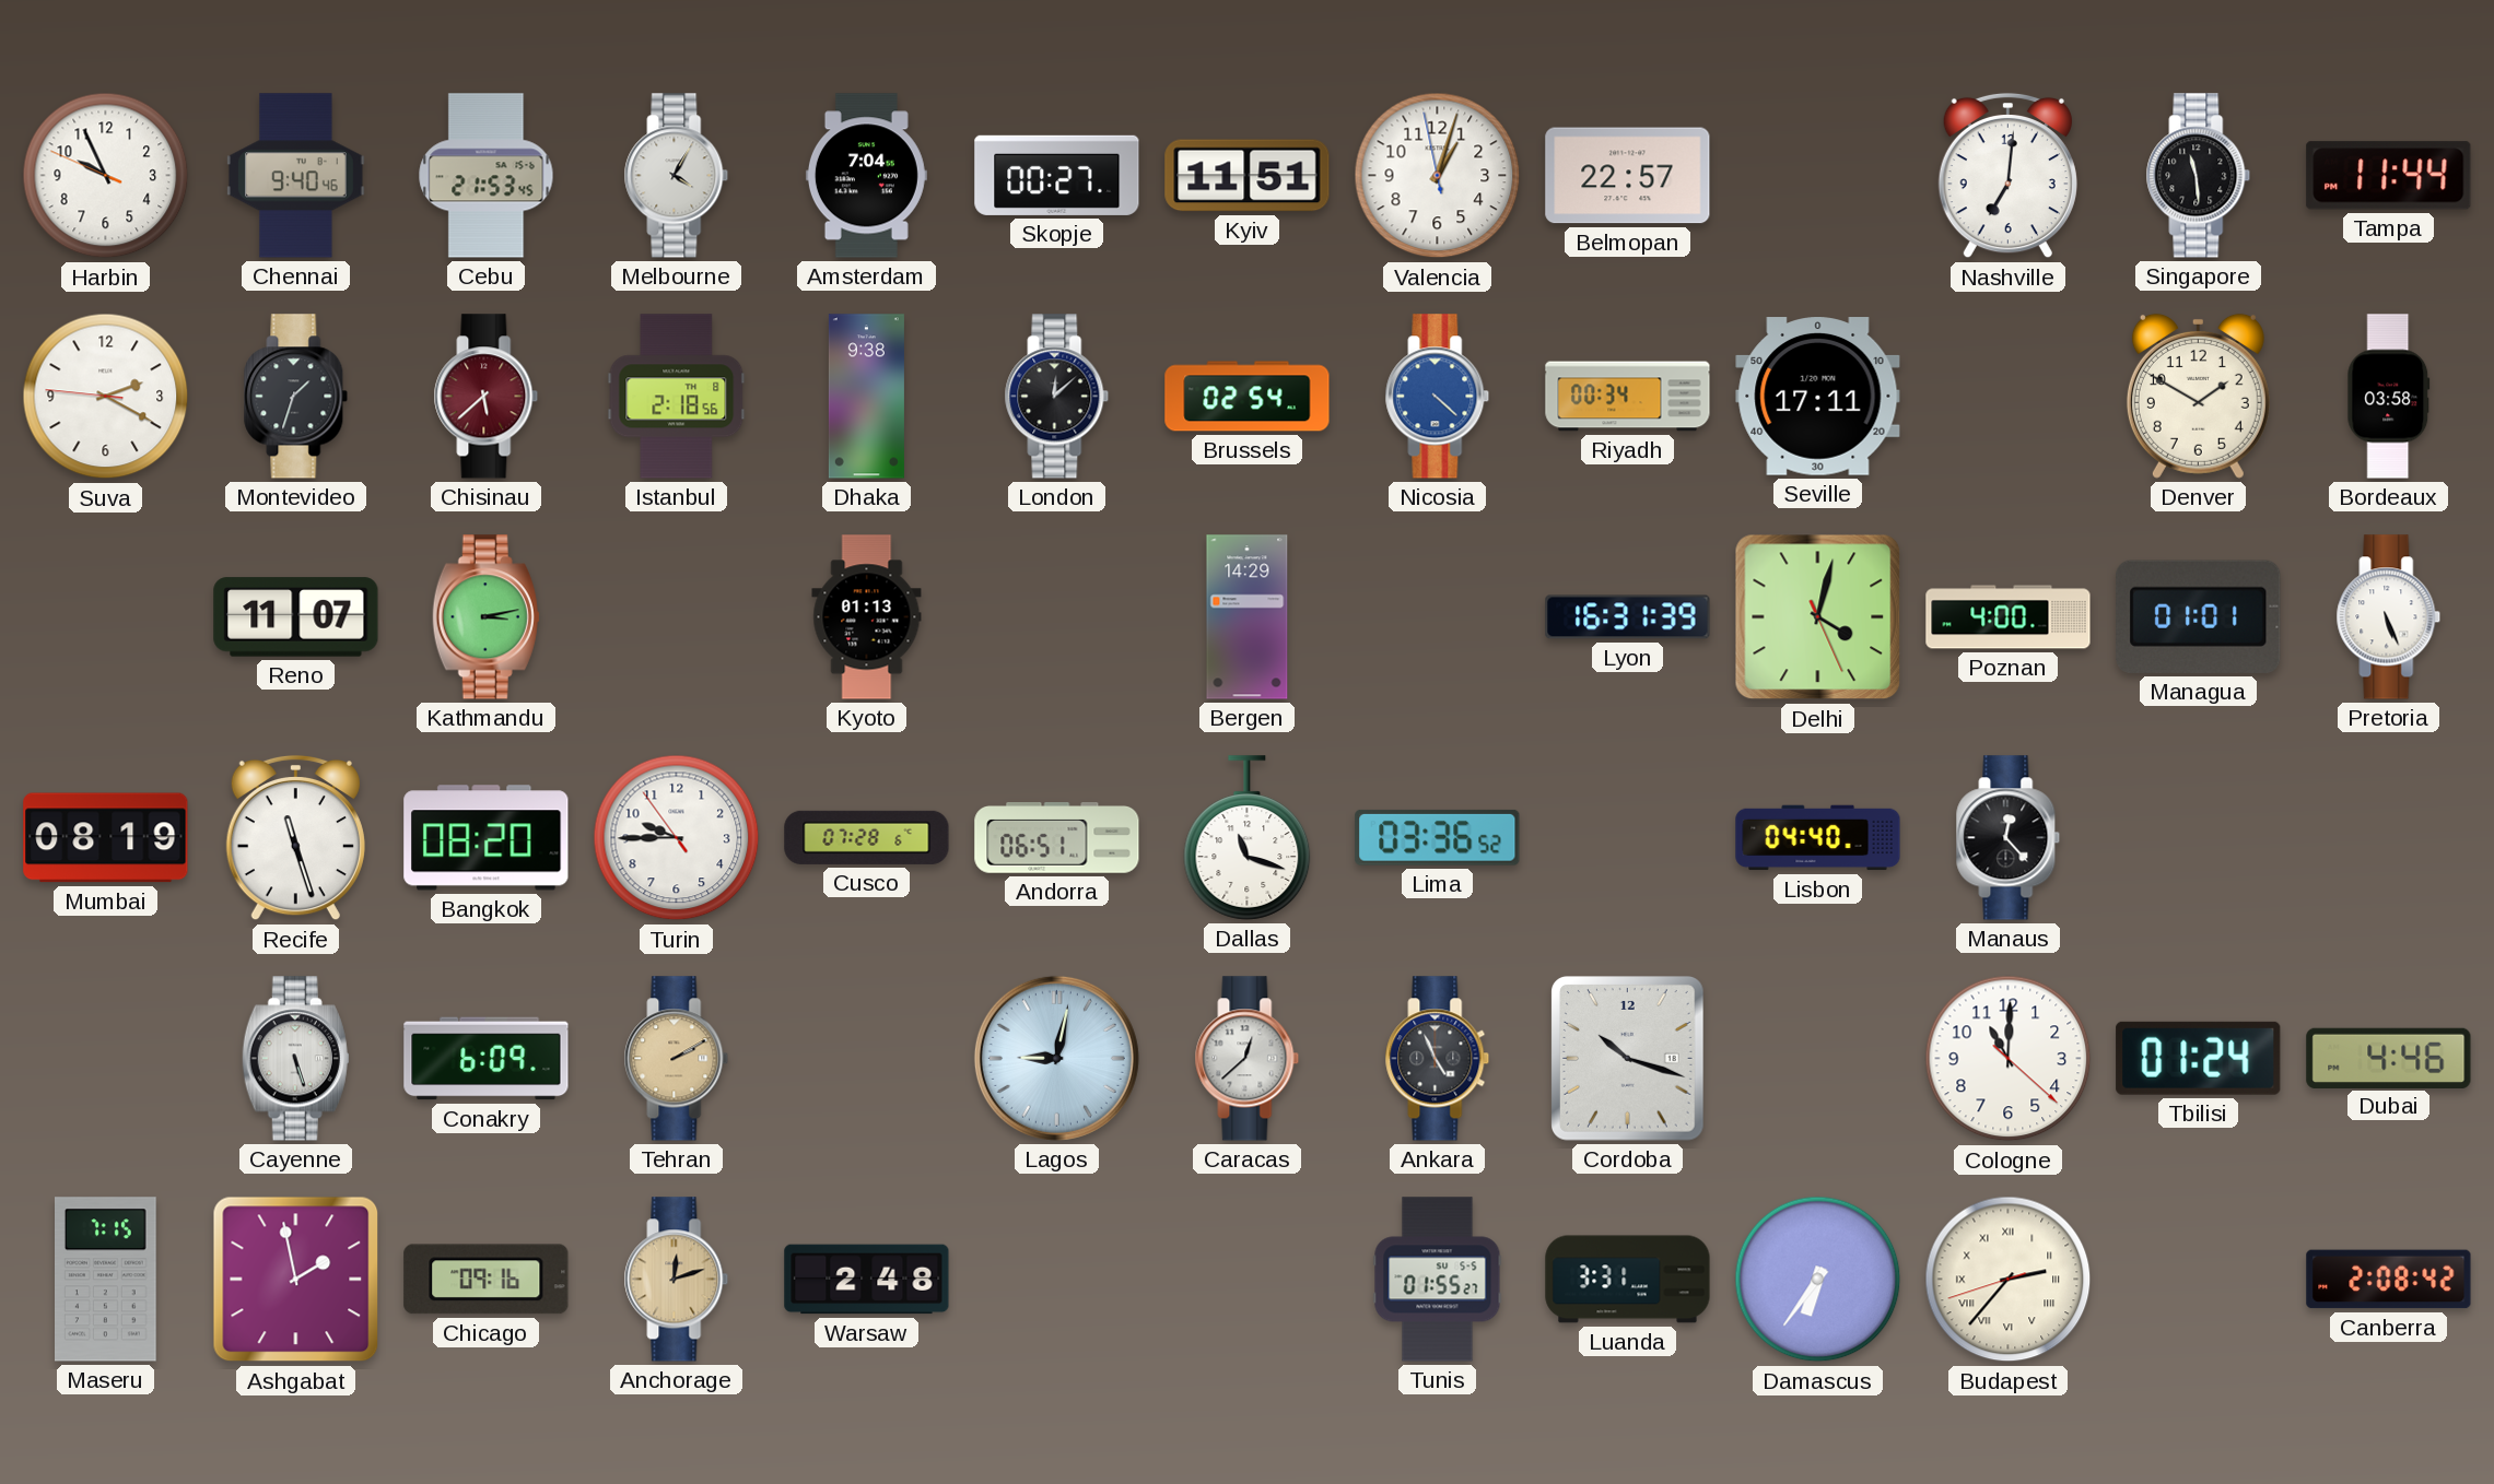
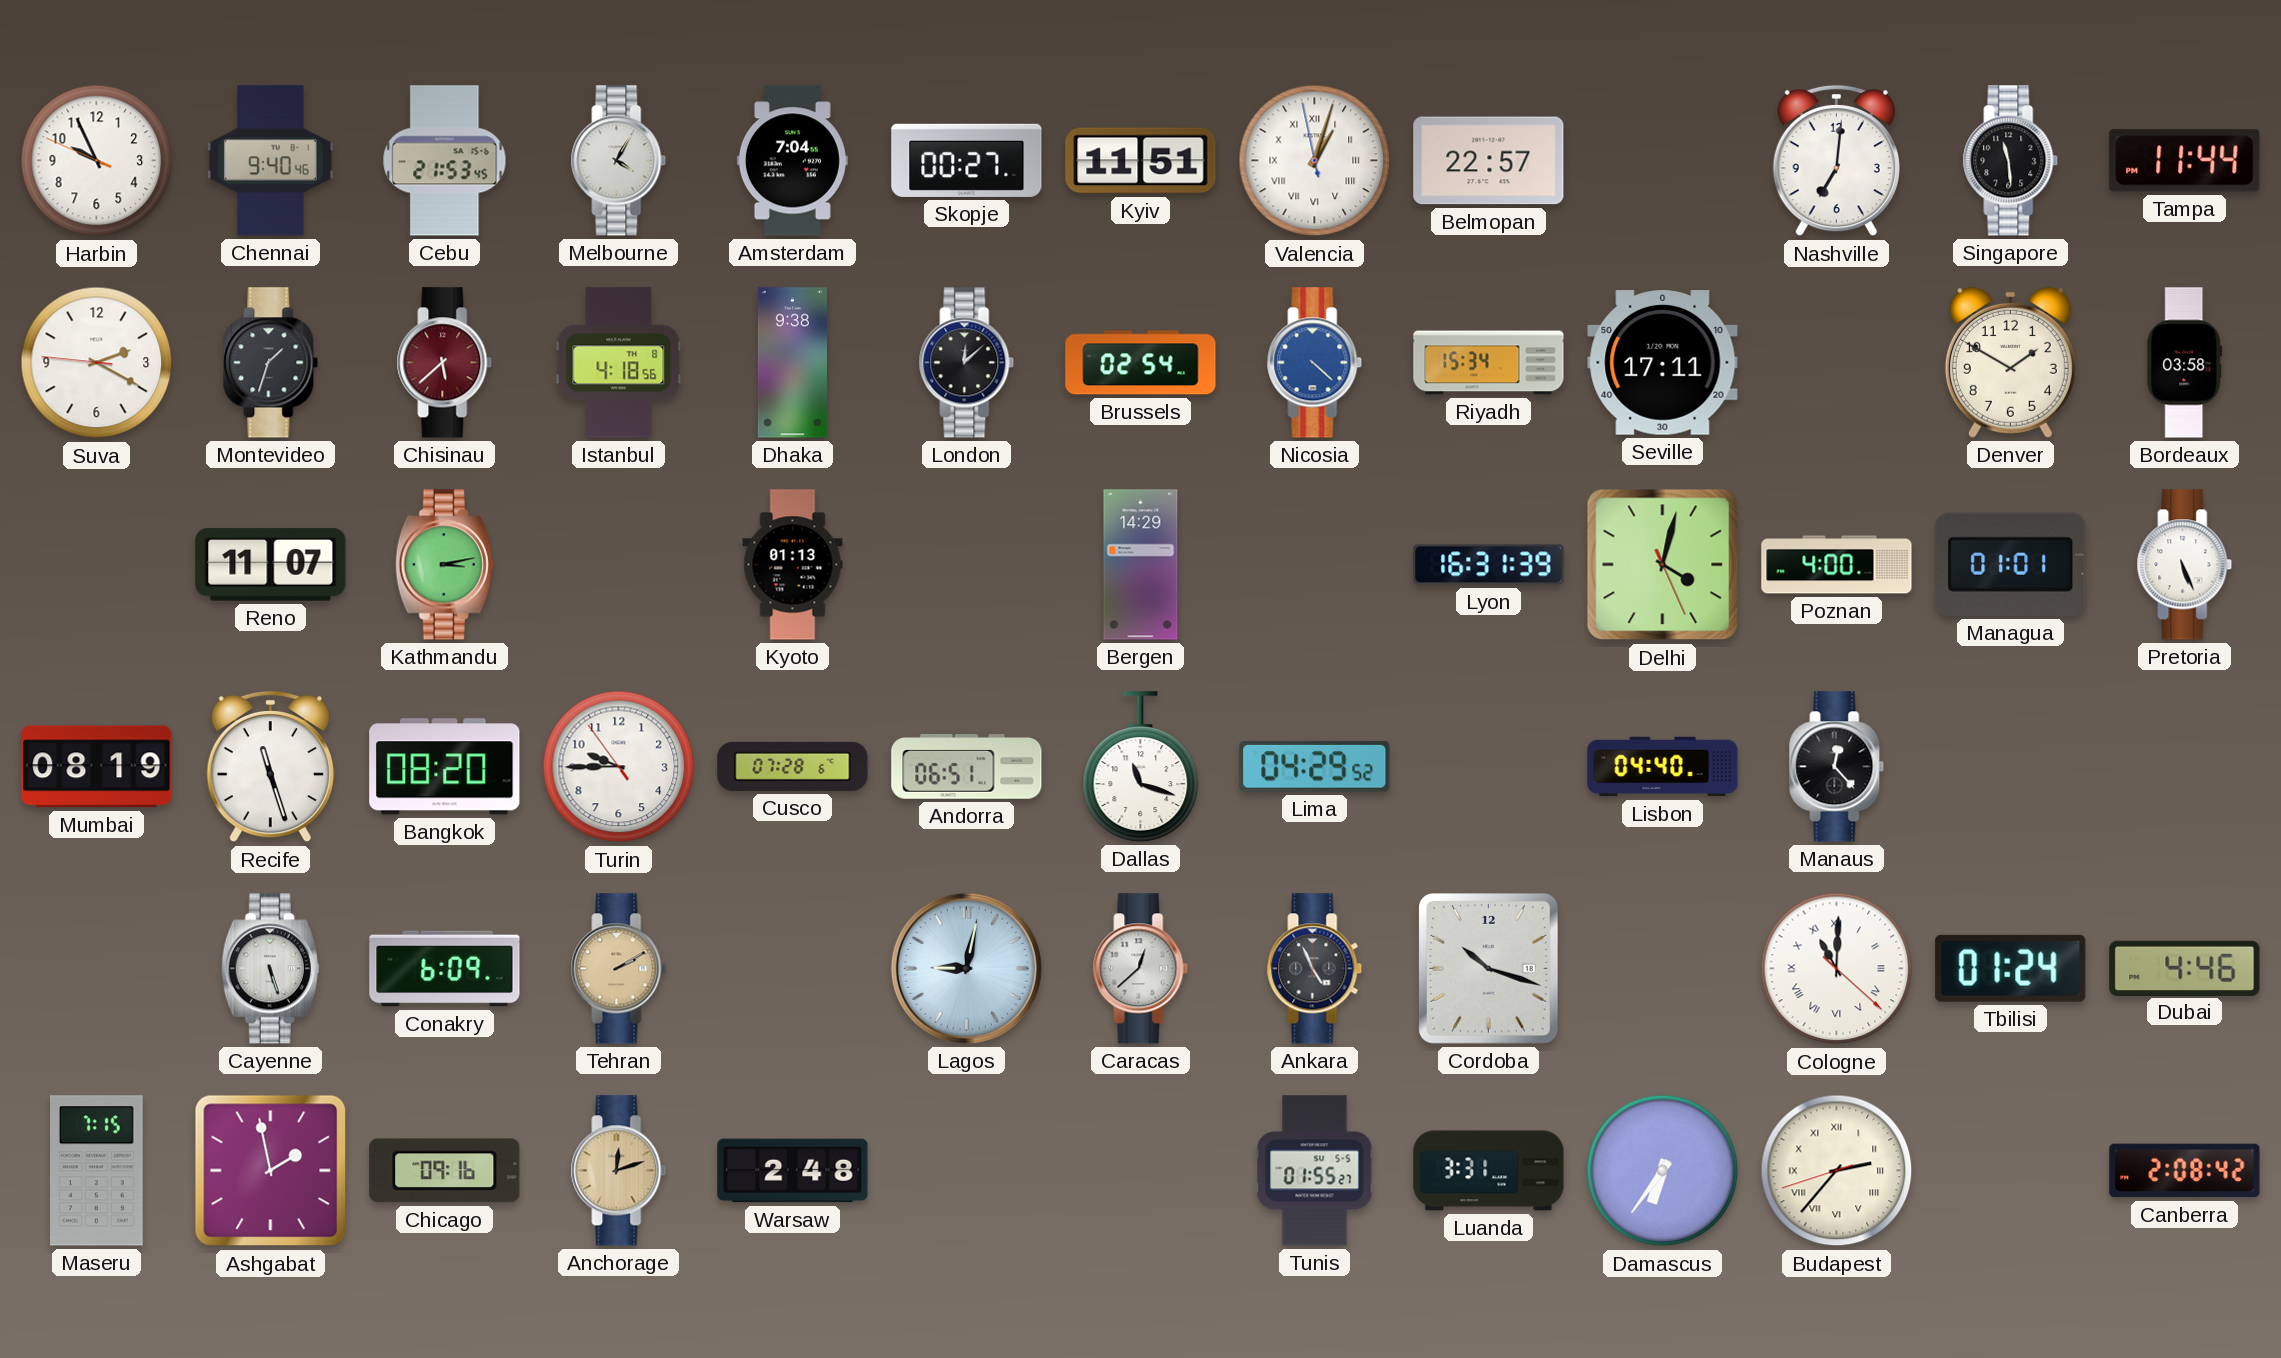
Valencia numerals: Arabic -> Roman (1315, 161)
Istanbul: 2:18 -> 4:18 (619, 363)
Riyadh: 00:34 -> 15:34 (1489, 363)
Lima: 03:36 -> 04:29 (1315, 766)
Cologne numerals: Arabic -> Roman (1837, 969)
